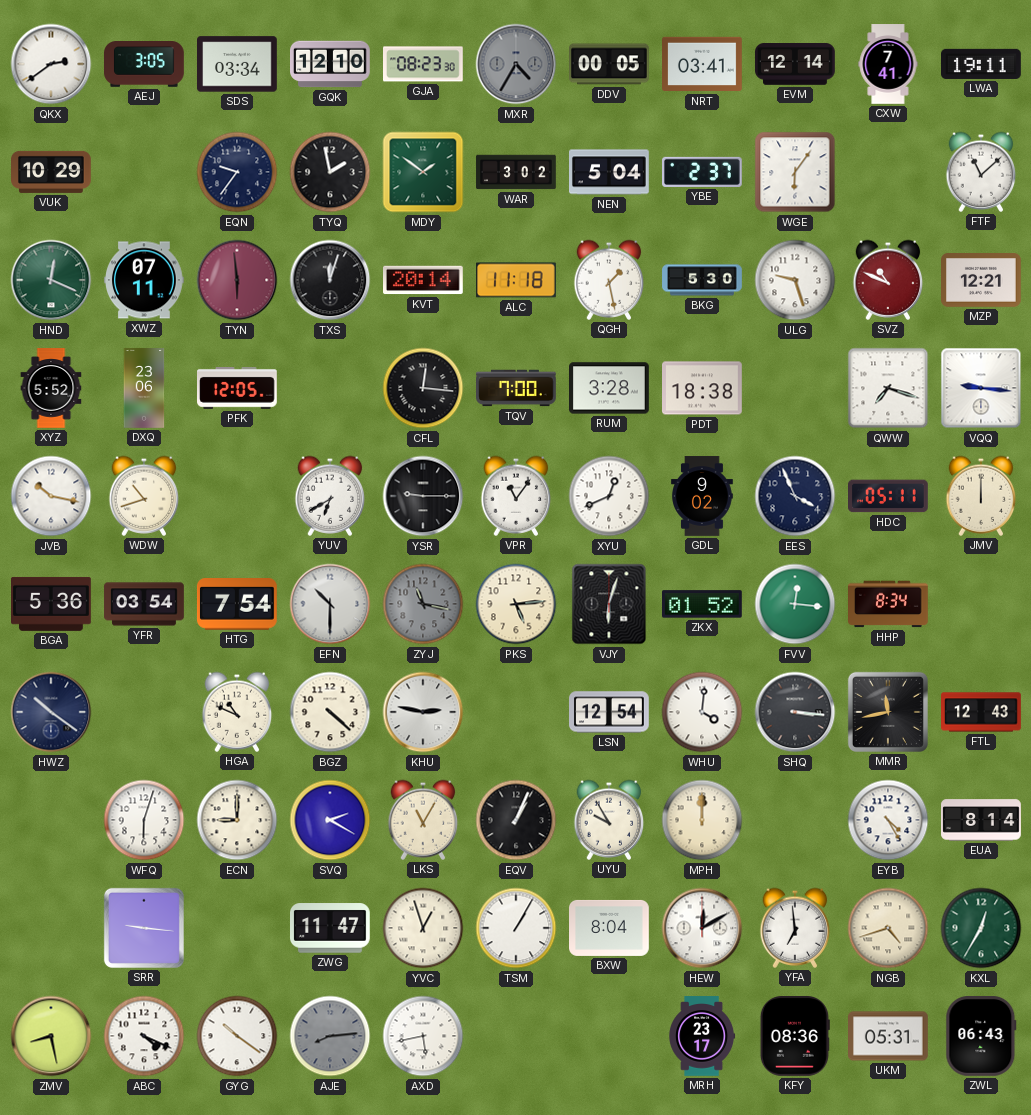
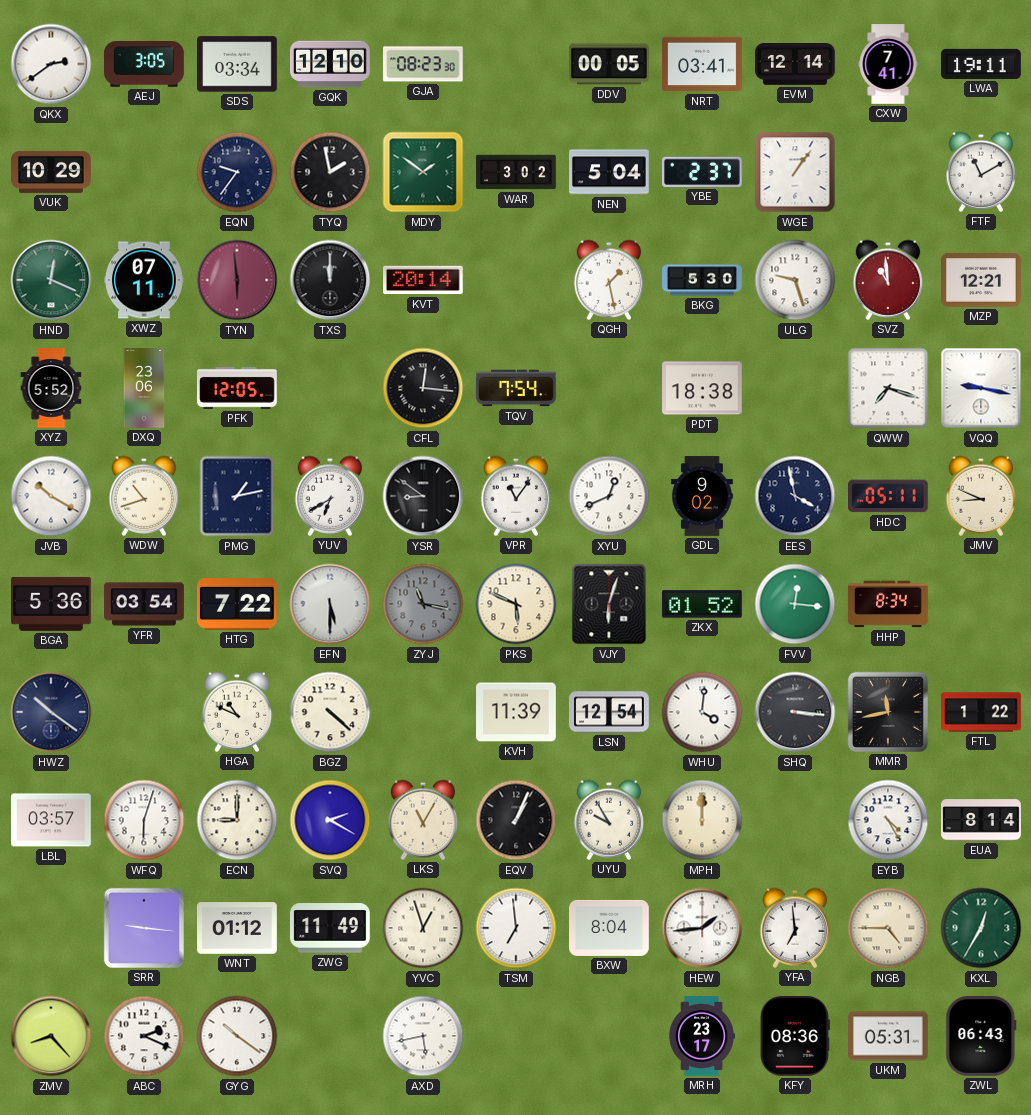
MXR: 4:35 -> none (516, 64)
WGE: 6:06 -> 1:06 (795, 172)
FTF: 11:08 -> 11:10 (981, 172)
TXS: 12:03 -> 12:00 (330, 280)
ALC: 11:18 -> none (517, 280)
SVZ: 10:49 -> 10:59 (888, 280)
TQV: 7:00 -> 7:54 (517, 388)
RUM: 3:28 -> none (610, 388)
VQQ: 9:16 -> 9:17 (981, 388)
JVB: 10:17 -> 10:20 (51, 496)
PMG: none -> 1:13 (237, 496)
YSR: 9:15 -> 8:51 (423, 496)
EES: 3:56 -> 3:58 (795, 496)
JMV: 12:00 -> 8:49 (981, 496)
HTG: 7:54 -> 7:22 (237, 605)
EFN: 10:30 -> 5:30 (330, 604)
PKS: 5:14 -> 5:49 (516, 604)
KHU: 2:47 -> none (423, 712)
KVH: none -> 11:39 (517, 712)
FTL: 12:43 -> 1:22 (981, 712)
LBL: none -> 03:57 (52, 820)
WNT: none -> 01:12 (238, 928)
ZWG: 11:47 -> 11:49 (331, 928)
TSM: 1:05 -> 6:59 (516, 928)
HEW: 12:10 -> 1:44 (702, 928)
NGB: 4:42 -> 4:45 (888, 928)
ZMV: 8:28 -> 8:23 (51, 1036)
ABC: 4:19 -> 2:19 (144, 1036)
AJE: 8:14 -> none (330, 1036)
